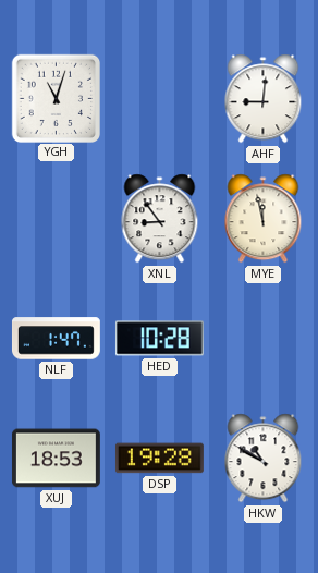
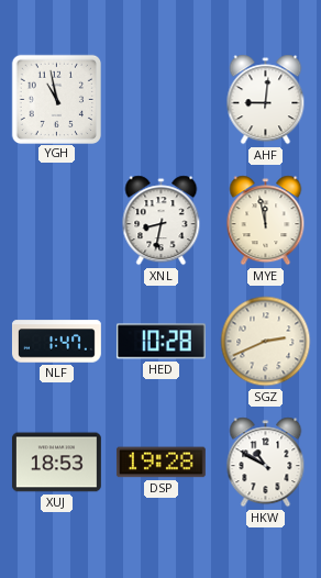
YGH: 11:03 -> 10:58 (56, 99)
XNL: 8:54 -> 8:32 (162, 221)
SGZ: none -> 2:41 (266, 342)
